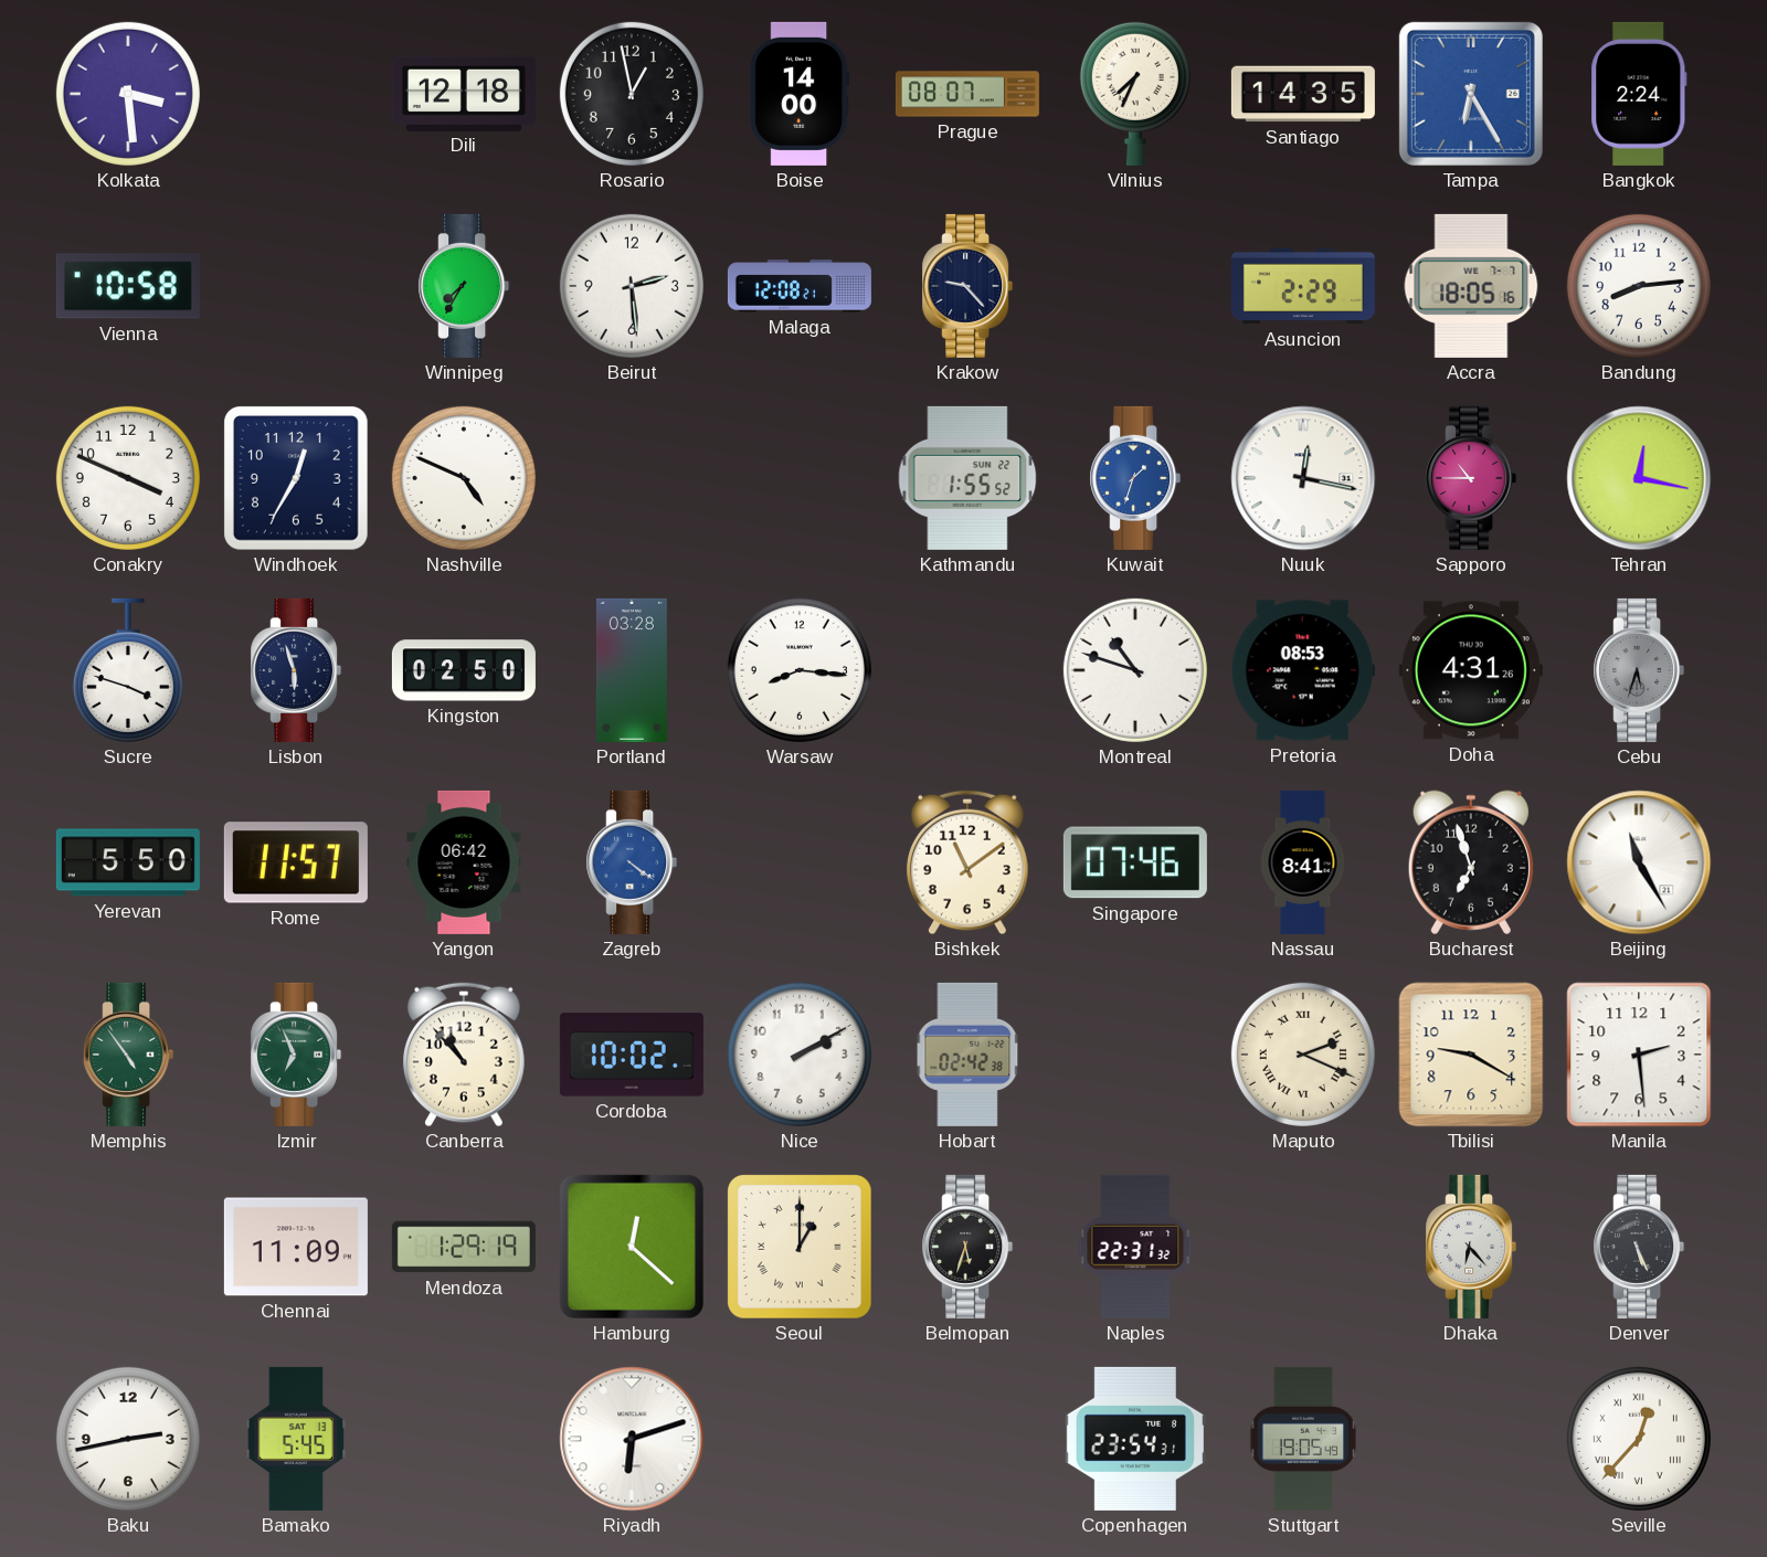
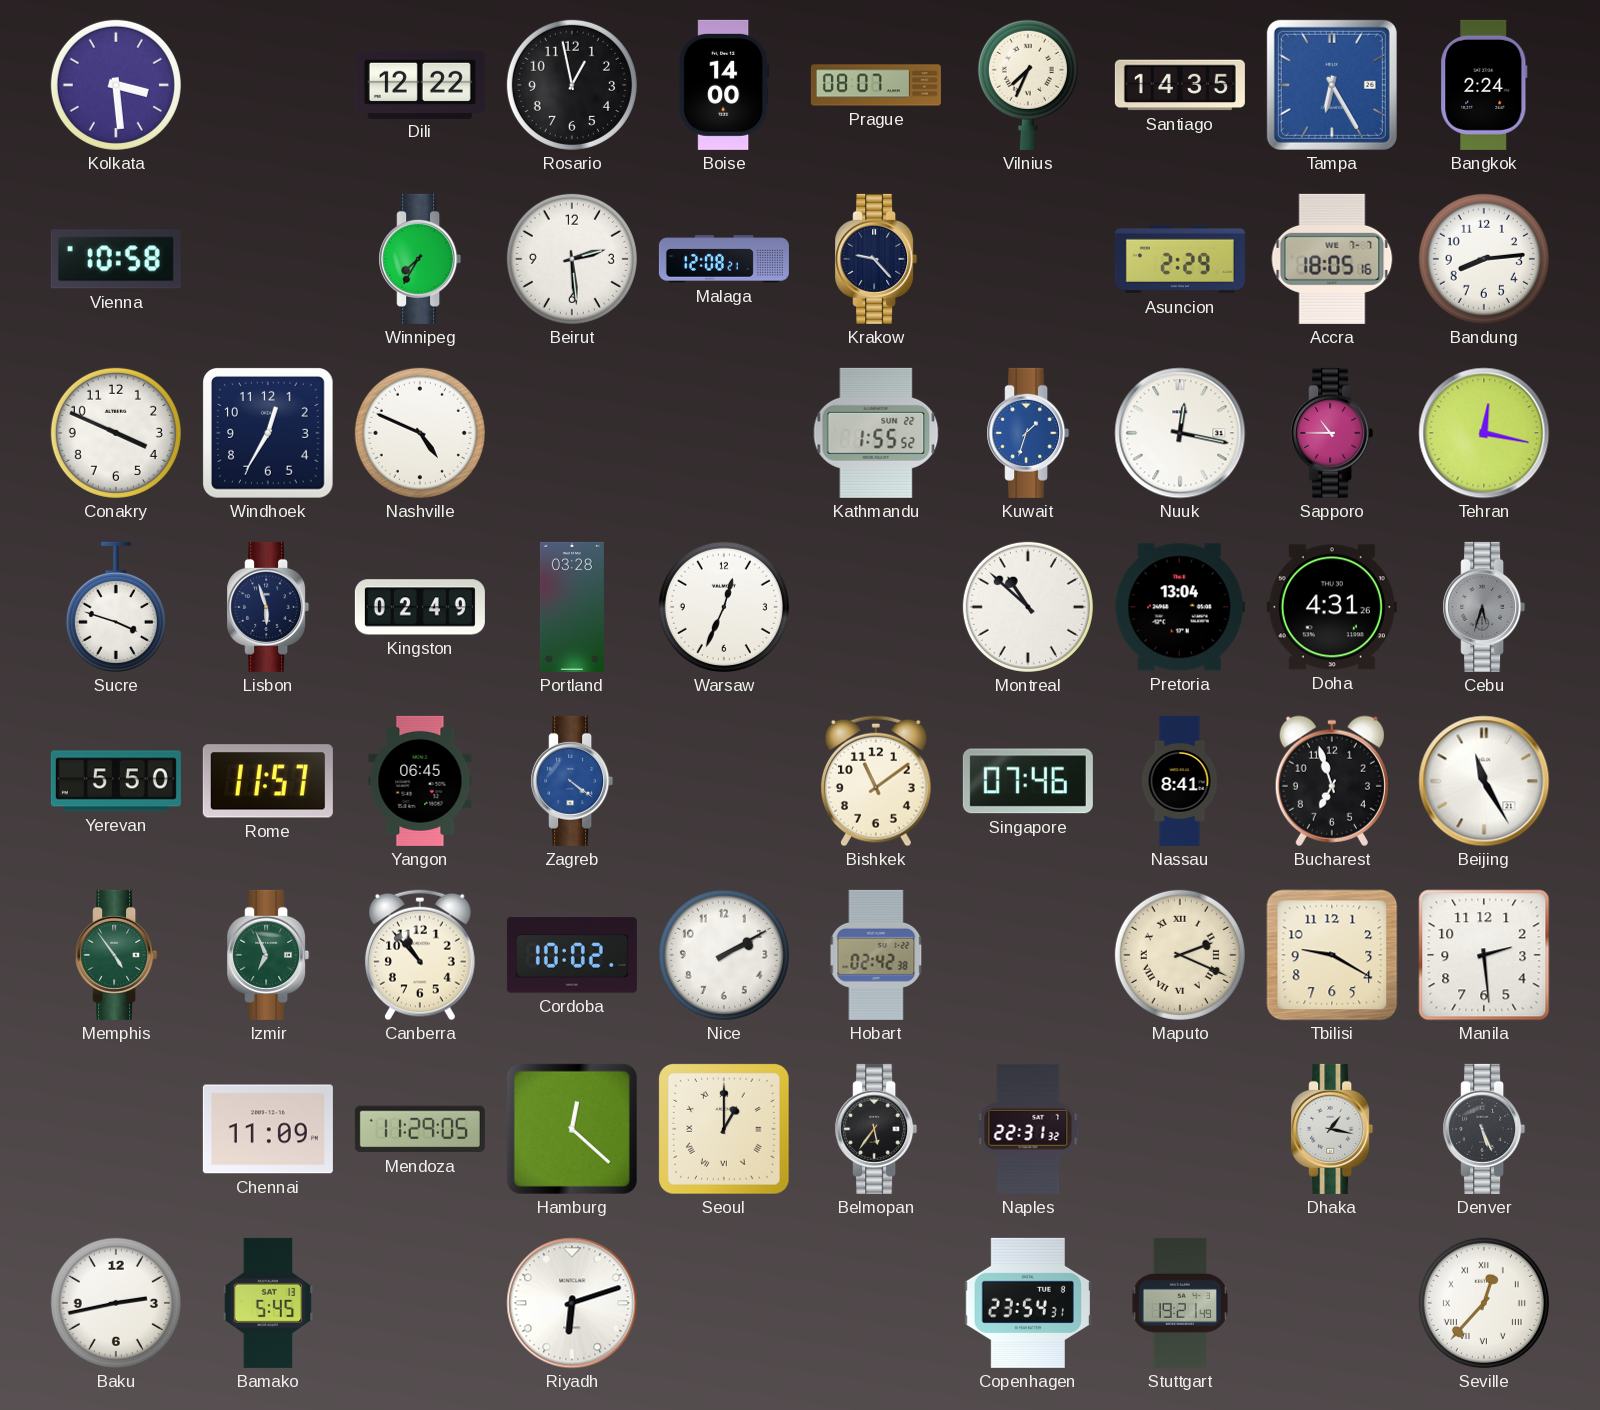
Dili: 12:18 -> 12:22 (420, 84)
Kingston: 02:50 -> 02:49 (420, 607)
Warsaw: 8:16 -> 12:34 (724, 607)
Montreal: 10:48 -> 10:52 (1028, 607)
Pretoria: 08:53 -> 13:04 (1180, 607)
Yangon: 06:42 -> 06:45 (420, 781)
Mendoza: 1:29 -> 11:29 (420, 1129)
Belmopan: 5:33 -> 5:36 (876, 1129)
Dhaka: 6:23 -> 1:17 (1332, 1129)
Stuttgart: 19:05 -> 19:21 (1179, 1303)
